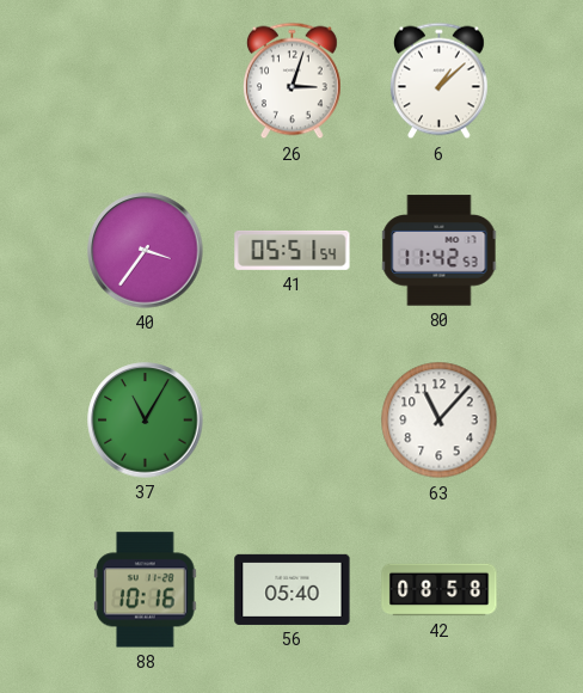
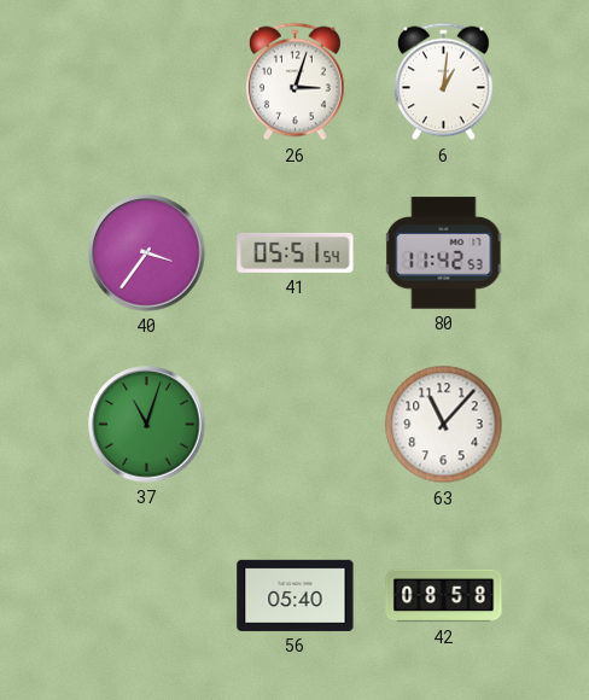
6: 1:08 -> 1:01 (443, 82)
37: 11:05 -> 11:03 (147, 425)
88: 10:16 -> none (146, 590)
